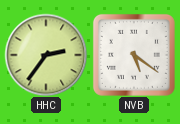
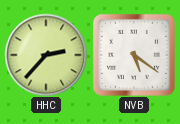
HHC: 2:36 -> 2:37 (46, 55)
